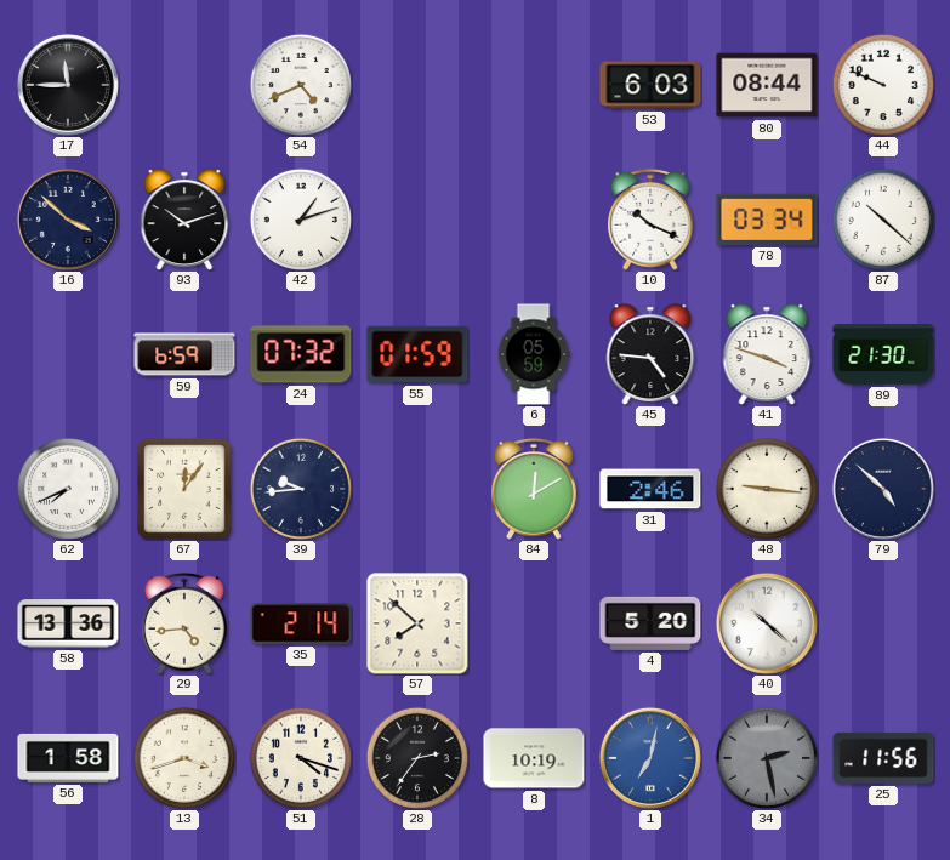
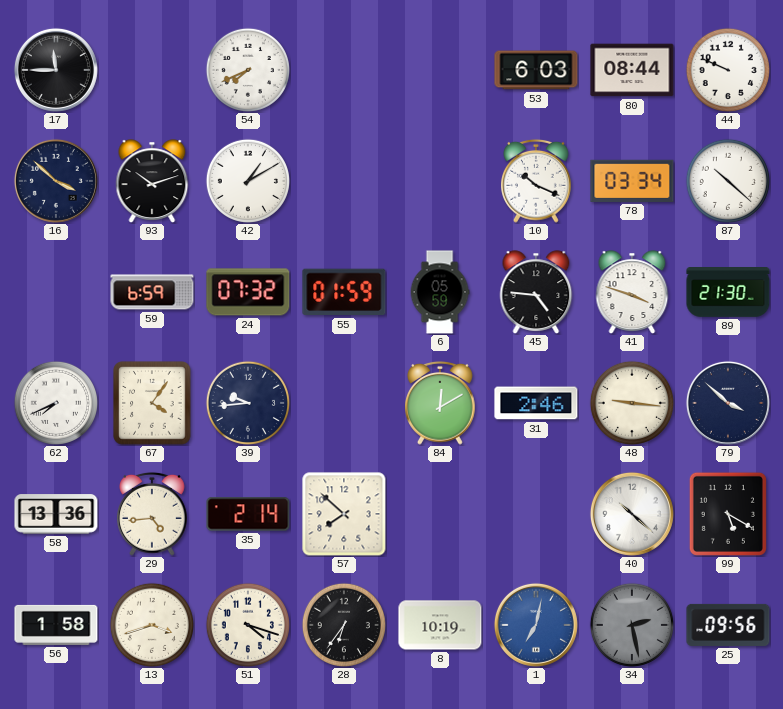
54: 4:41 -> 7:41 (248, 70)
42: 1:12 -> 1:10 (248, 181)
67: 12:06 -> 4:06 (152, 403)
79: 4:52 -> 3:52 (728, 403)
4: 5:20 -> none (650, 623)
99: none -> 5:20 (728, 514)
28: 2:36 -> 6:36 (344, 625)
25: 11:56 -> 09:56 (728, 625)
